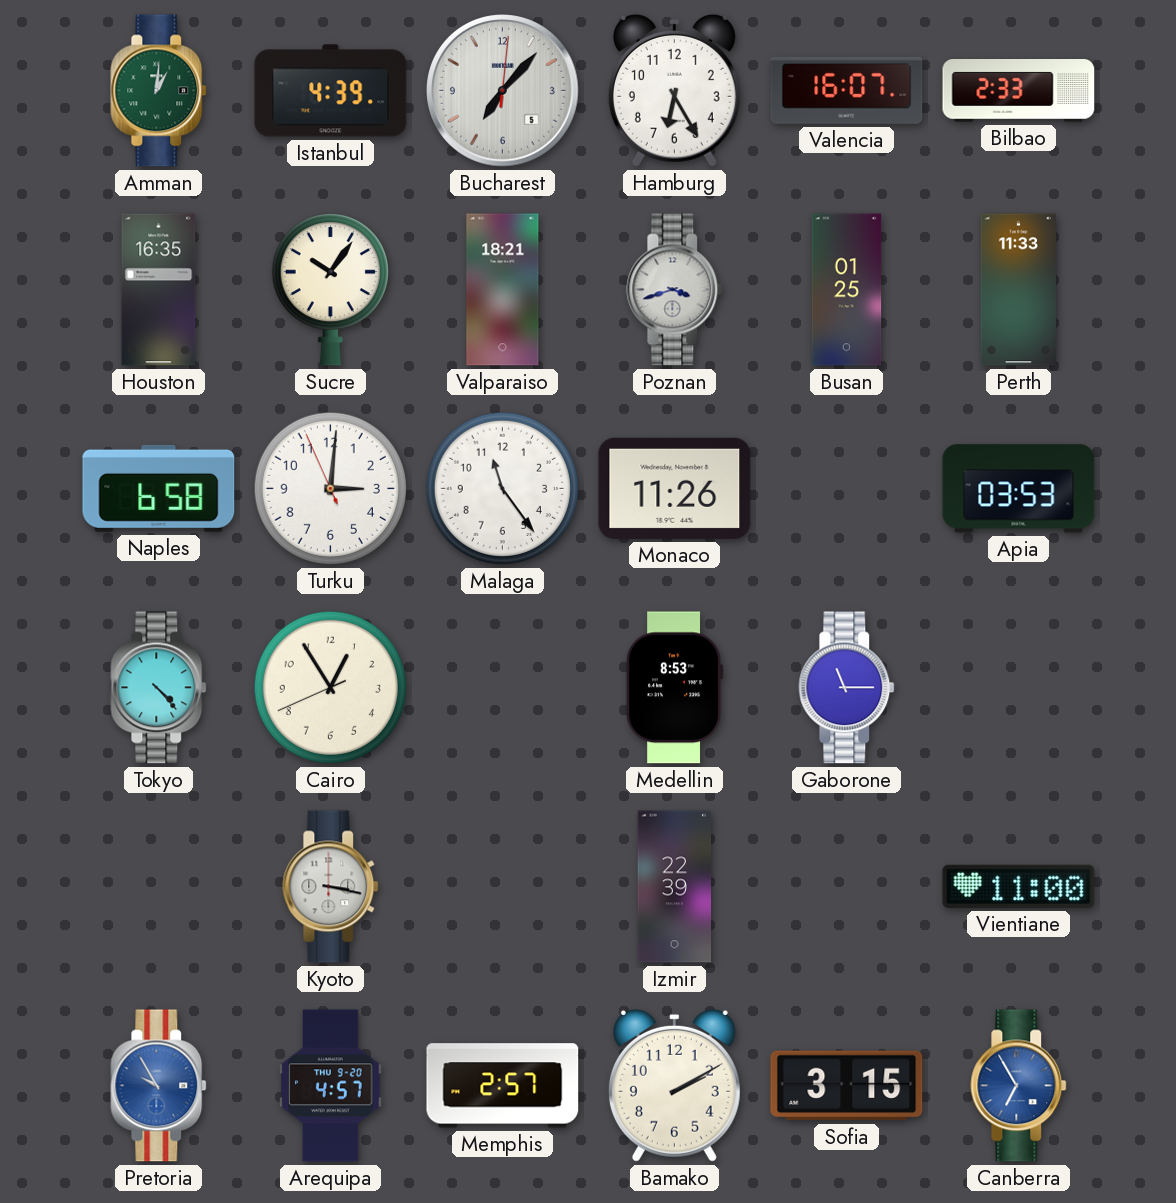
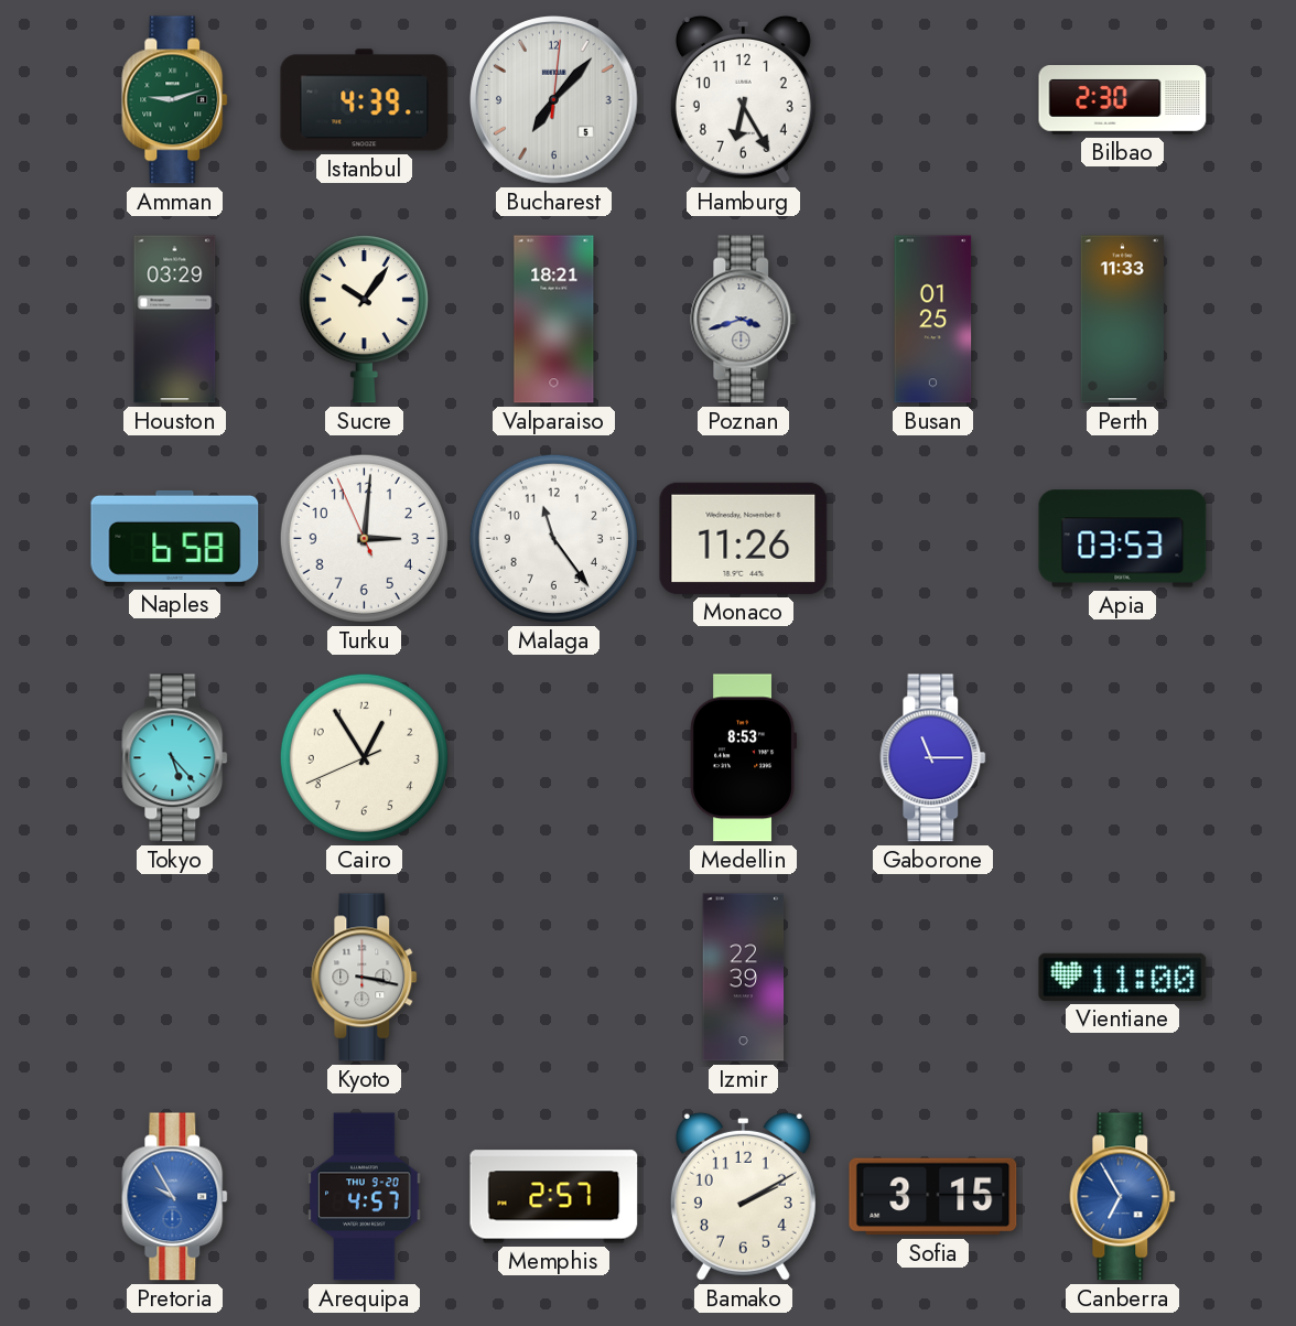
Amman: 1:01 -> 9:12 (175, 100)
Valencia: 16:07 -> none (847, 90)
Bilbao: 2:33 -> 2:30 (1123, 100)
Houston: 16:35 -> 03:29 (175, 320)
Tokyo: 4:23 -> 5:23 (175, 758)
